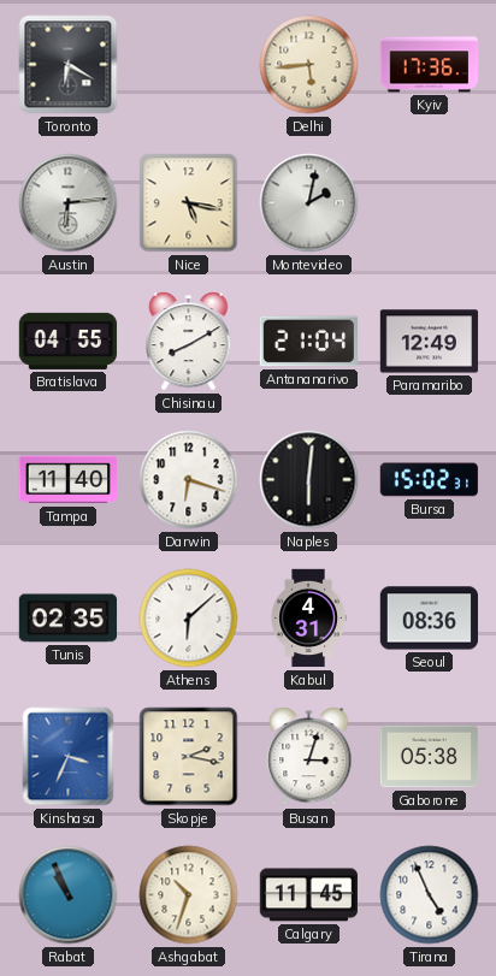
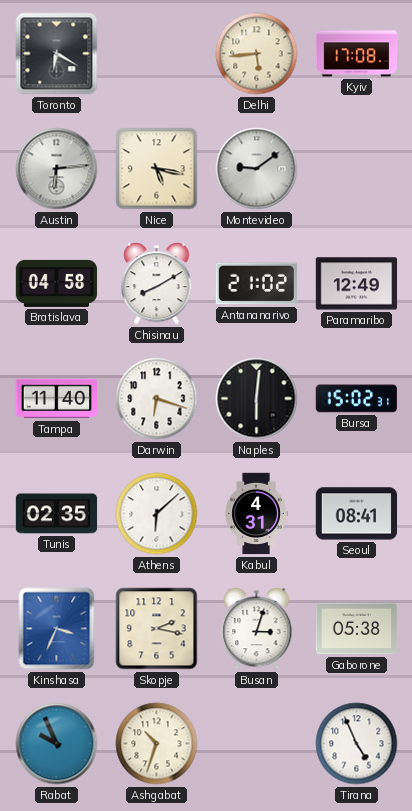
Kyiv: 17:36 -> 17:08 (357, 54)
Montevideo: 2:02 -> 9:09 (257, 169)
Bratislava: 04:55 -> 04:58 (57, 283)
Antananarivo: 21:04 -> 21:02 (256, 284)
Seoul: 08:36 -> 08:41 (356, 514)
Rabat: 10:56 -> 9:56 (57, 744)
Calgary: 11:45 -> none (309, 895)
